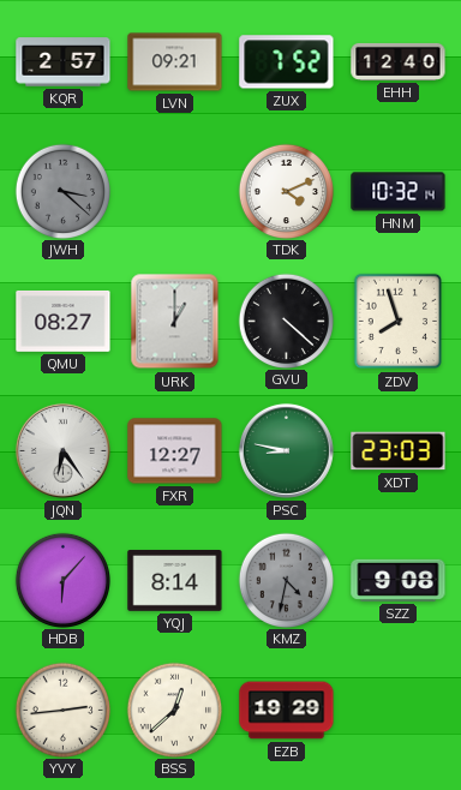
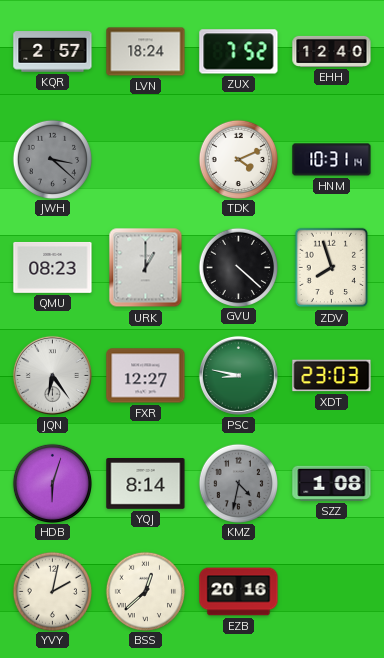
LVN: 09:21 -> 18:24 (146, 52)
HNM: 10:32 -> 10:31 (332, 160)
QMU: 08:27 -> 08:23 (53, 268)
HDB: 6:07 -> 6:03 (52, 483)
SZZ: 9:08 -> 1:08 (332, 483)
YVY: 2:44 -> 2:02 (52, 591)
EZB: 19:29 -> 20:16 (239, 592)
